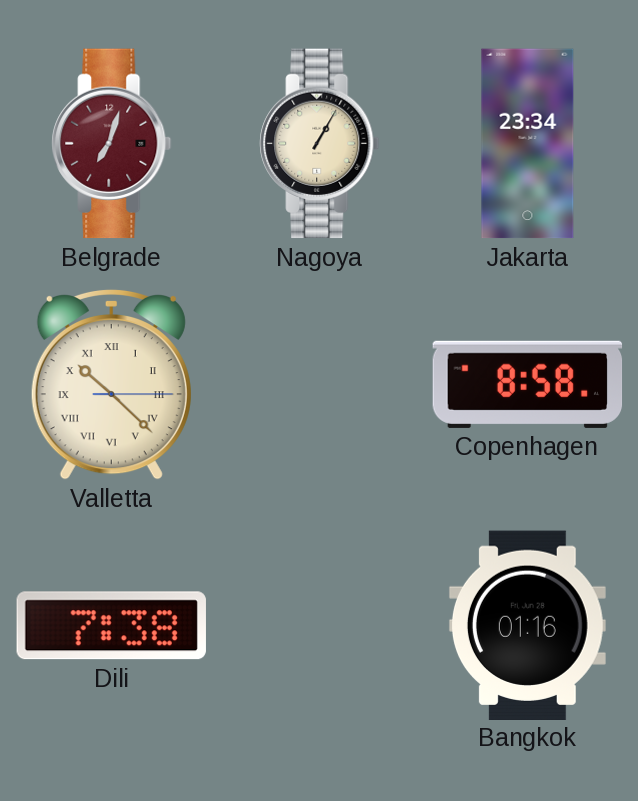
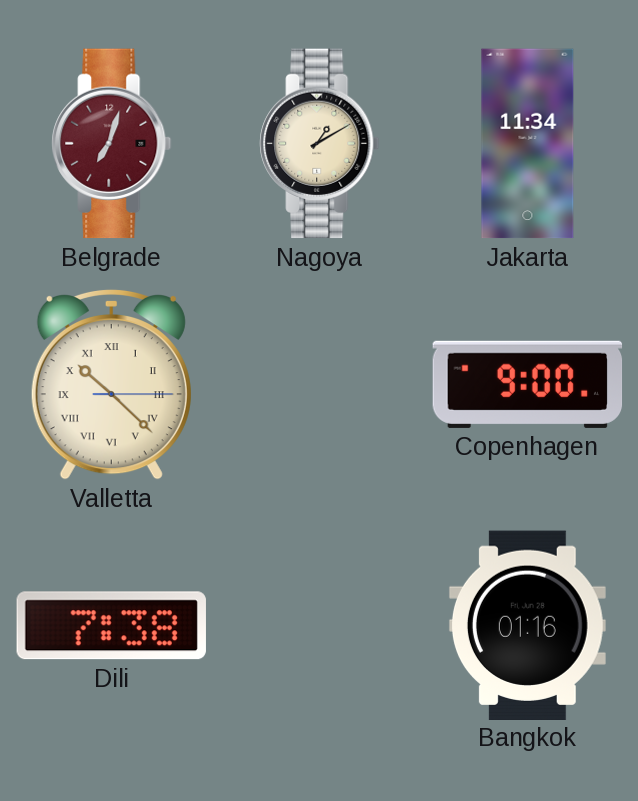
Nagoya: 1:05 -> 1:10 (320, 144)
Jakarta: 23:34 -> 11:34 (528, 144)
Copenhagen: 8:58 -> 9:00 (528, 384)
